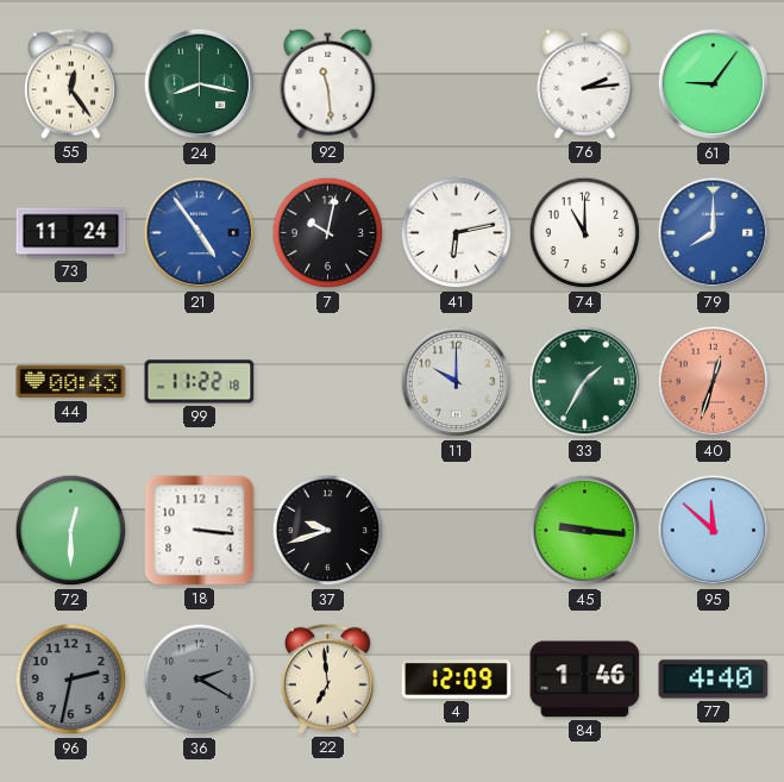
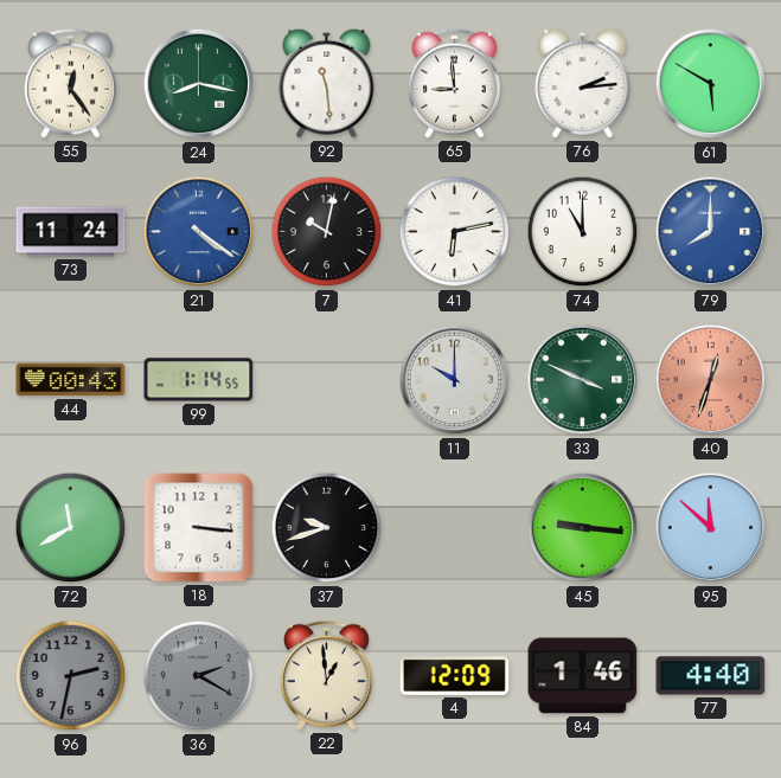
65: none -> 8:59 (454, 83)
61: 9:06 -> 5:50 (711, 84)
21: 4:54 -> 4:21 (199, 232)
99: 11:22 -> 1:14 (199, 380)
33: 1:35 -> 3:49 (583, 380)
72: 12:30 -> 11:40 (71, 528)
22: 6:59 -> 12:59 (326, 675)
